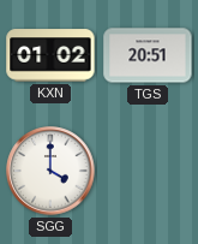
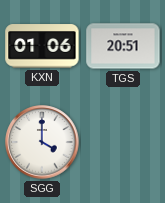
KXN: 01:02 -> 01:06 (42, 46)
